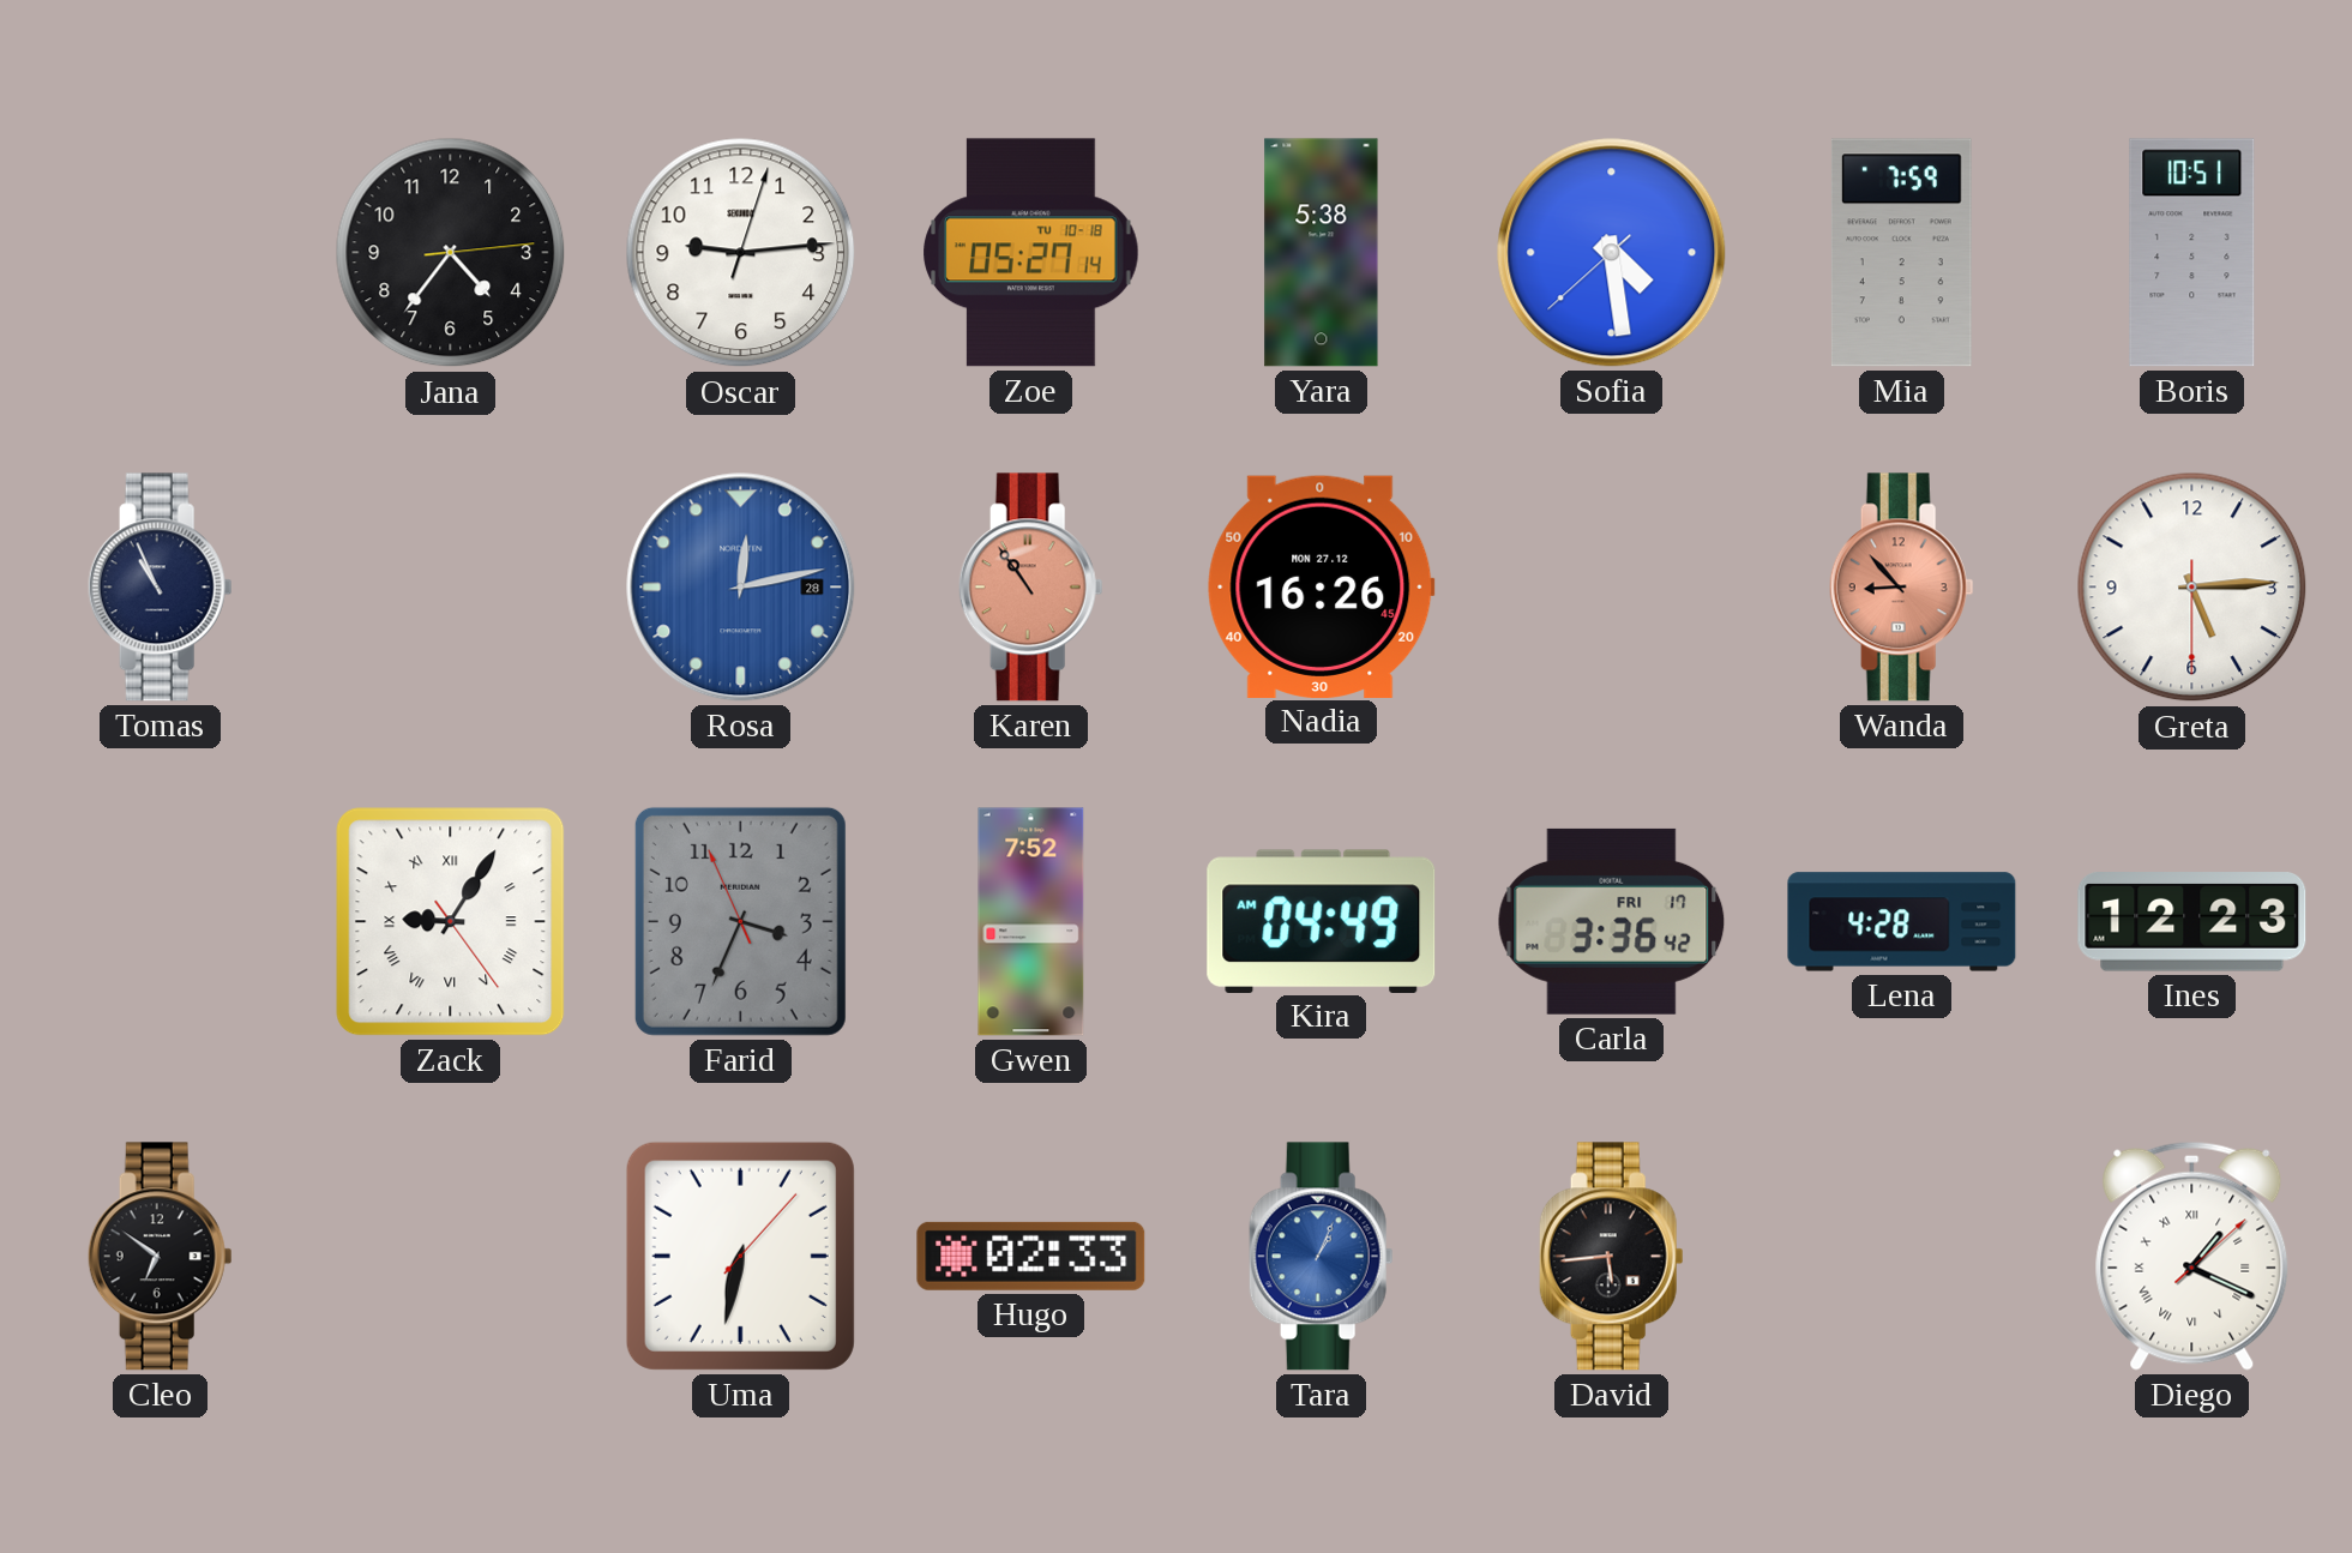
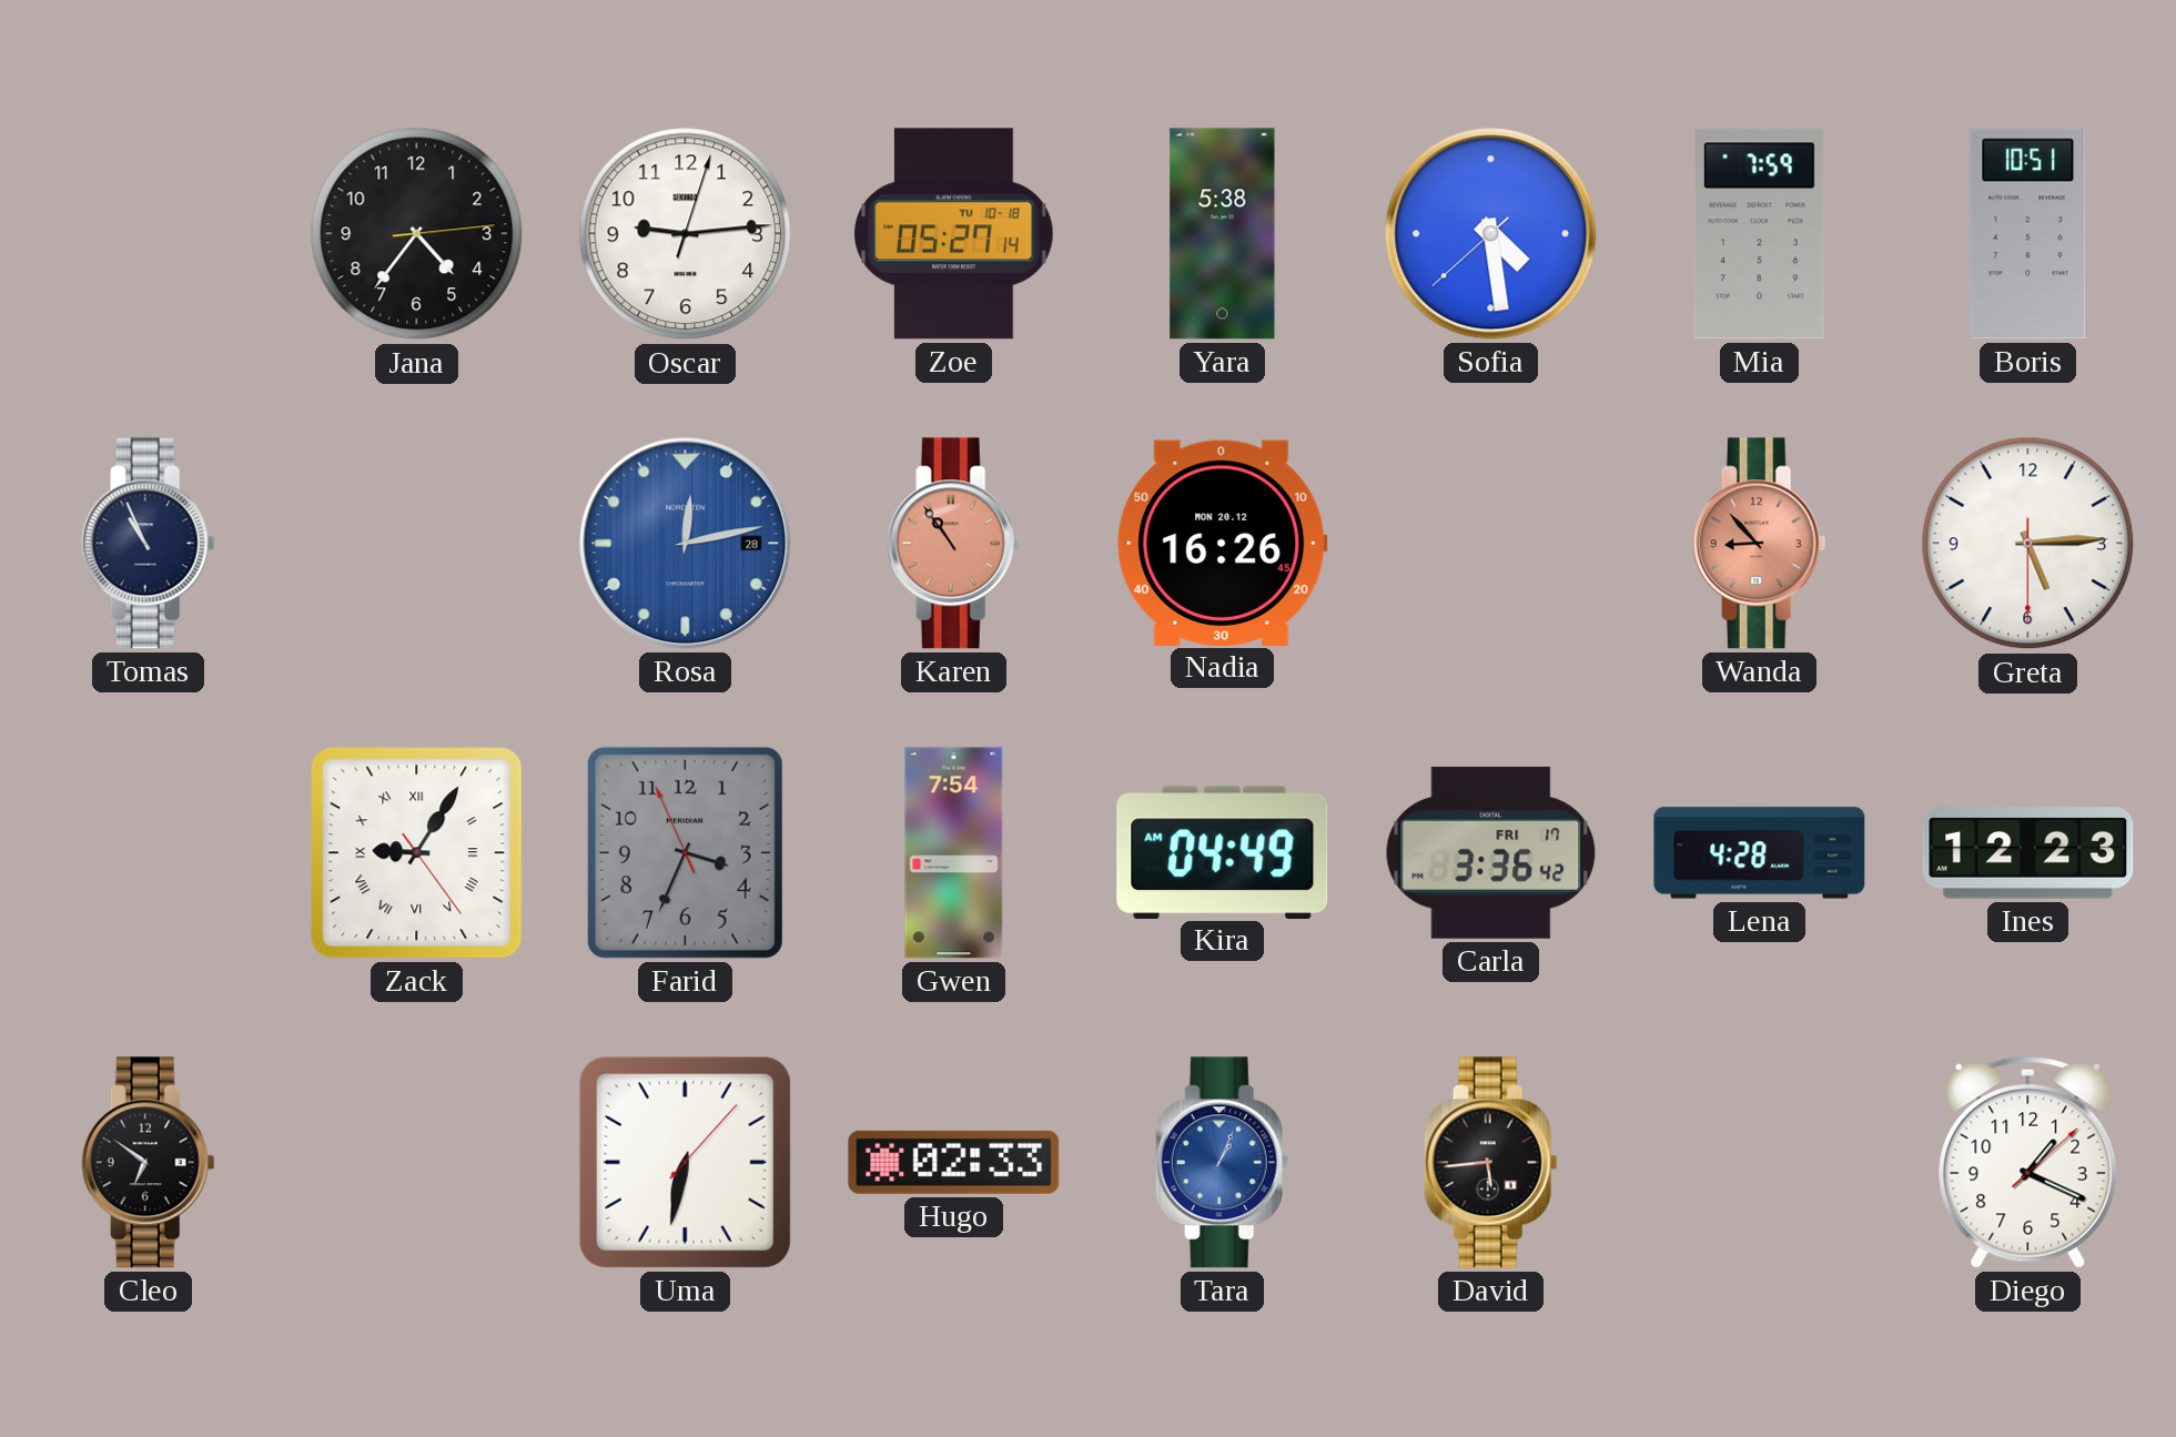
Nadia date: MON 27.12 -> MON 20.12 (1223, 543)
Gwen: 7:52 -> 7:54 (954, 853)
Diego numerals: Roman -> Arabic (2028, 1162)
